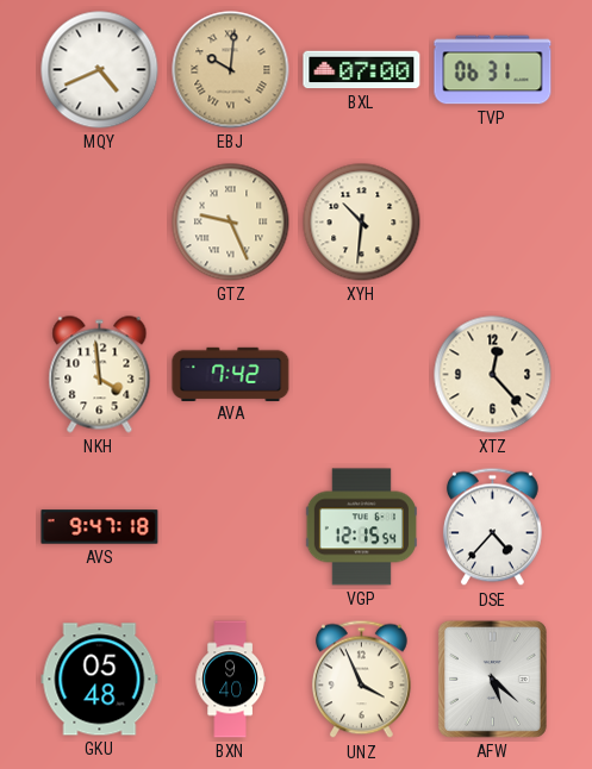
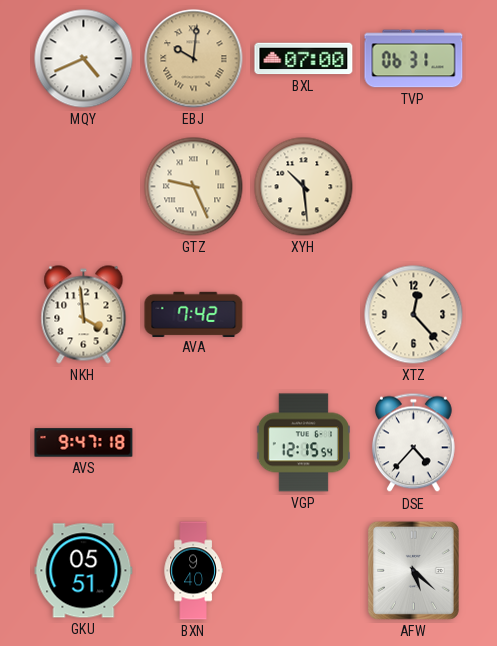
XYH: 10:31 -> 10:29 (304, 187)
GKU: 05:48 -> 05:51 (84, 571)
UNZ: 3:56 -> none (362, 680)
